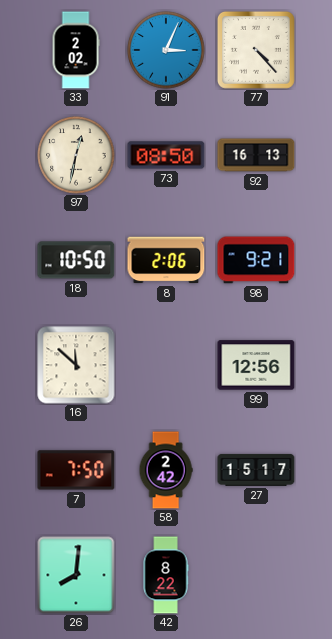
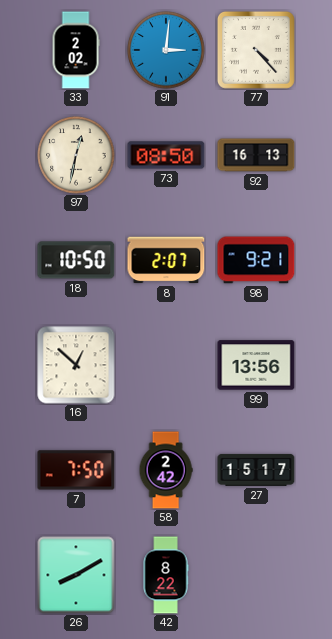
91: 3:04 -> 3:01 (166, 50)
8: 2:06 -> 2:07 (166, 260)
16: 11:52 -> 12:52 (76, 365)
99: 12:56 -> 13:56 (256, 365)
26: 8:01 -> 8:10 (76, 575)
